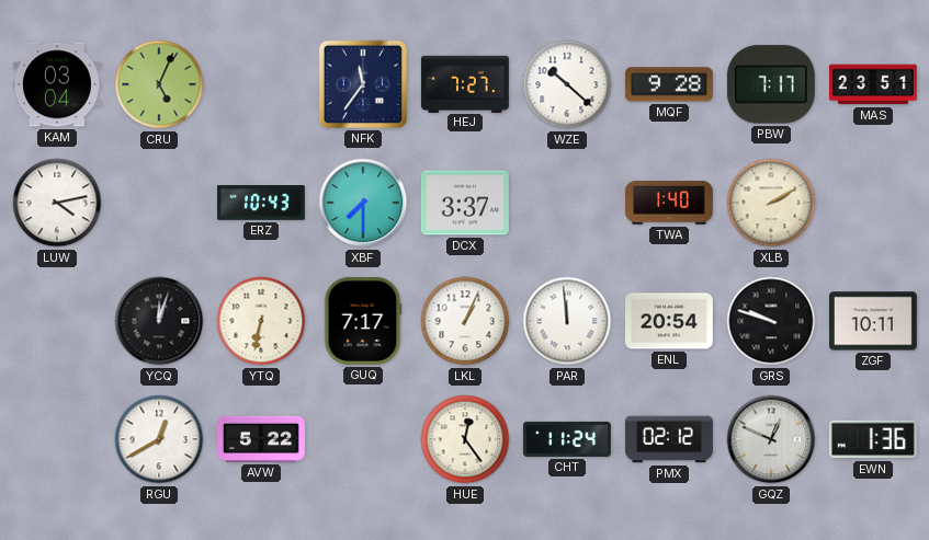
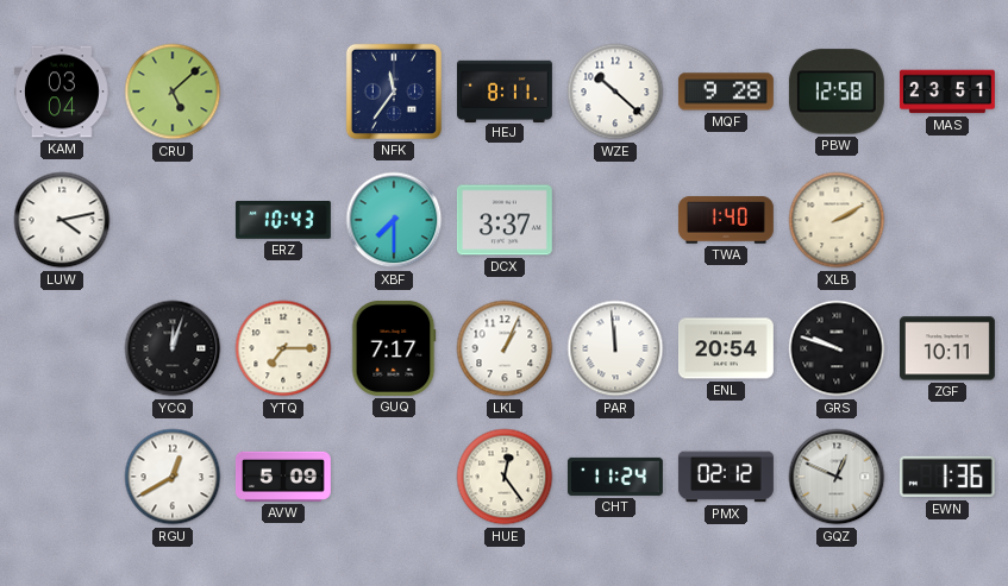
CRU: 5:04 -> 5:08 (173, 92)
HEJ: 7:27 -> 8:11 (505, 90)
PBW: 7:17 -> 12:58 (837, 92)
YTQ: 6:32 -> 7:15 (283, 348)
AVW: 5:22 -> 5:09 (283, 477)
